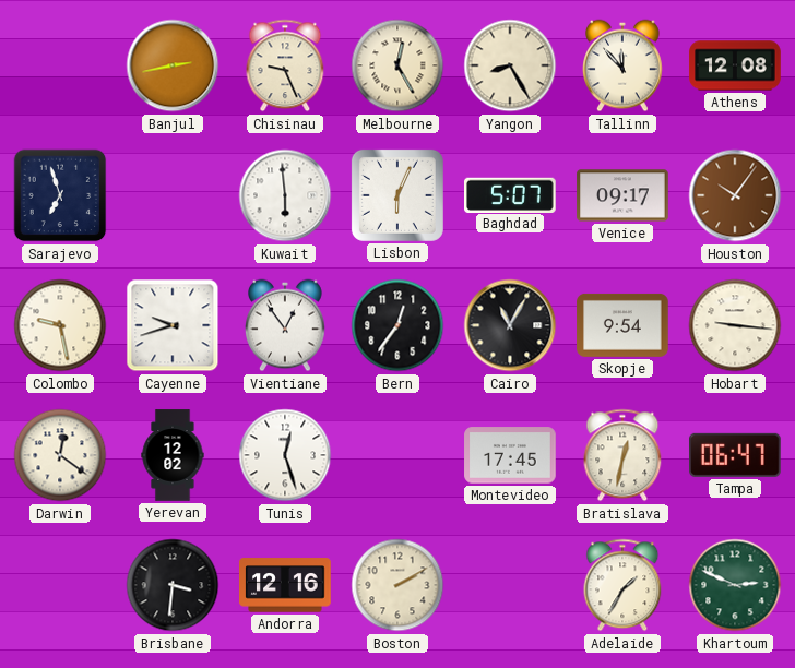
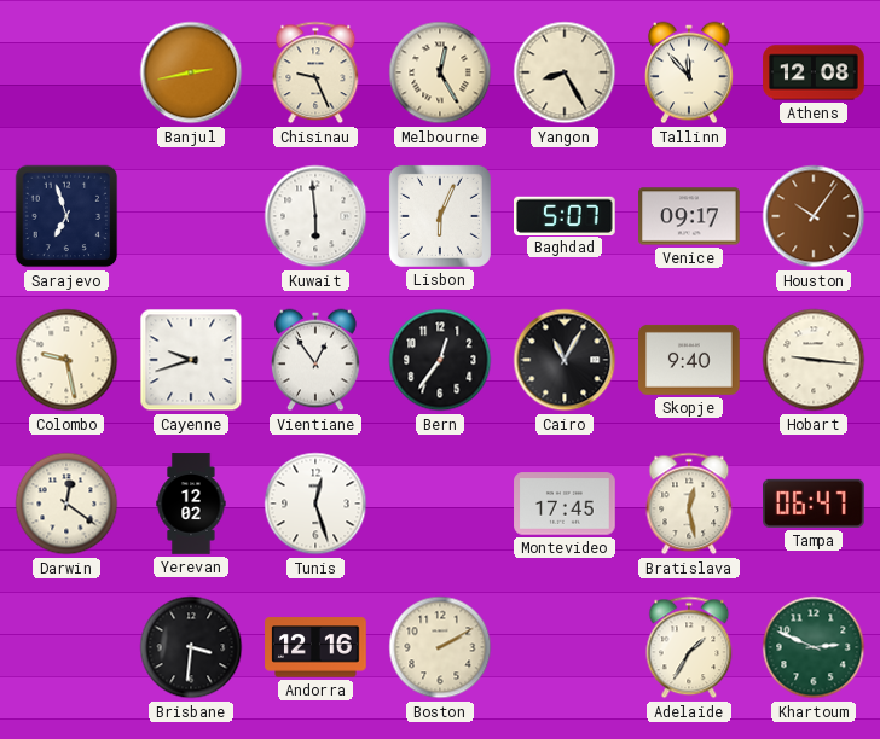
Skopje: 9:54 -> 9:40 (689, 360)
Bratislava: 12:32 -> 12:28 (689, 504)
